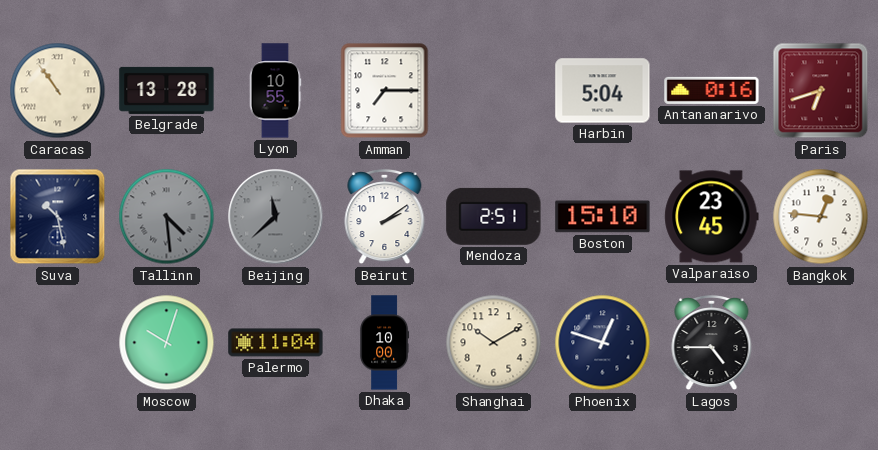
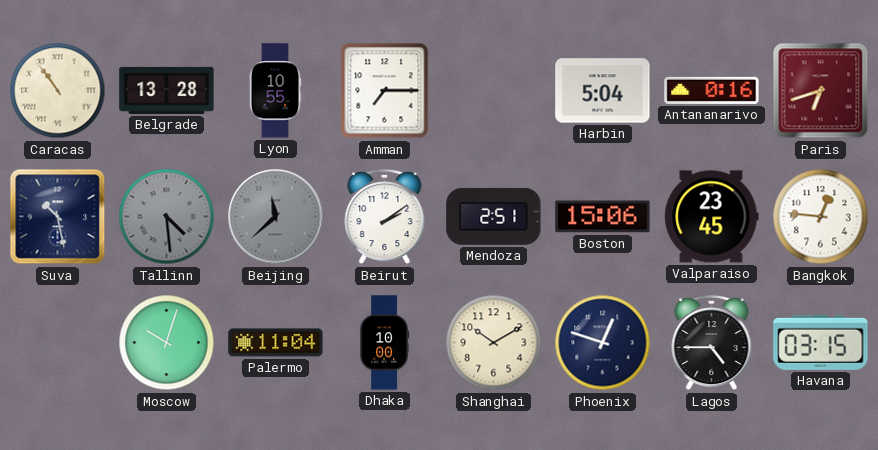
Boston: 15:10 -> 15:06 (603, 217)
Havana: none -> 03:15 (821, 342)
